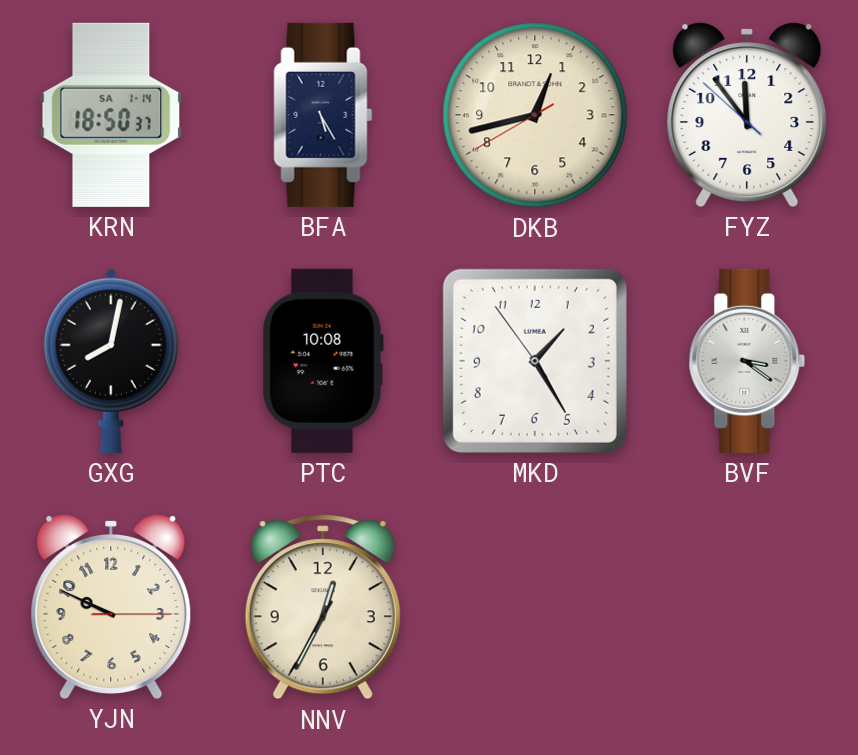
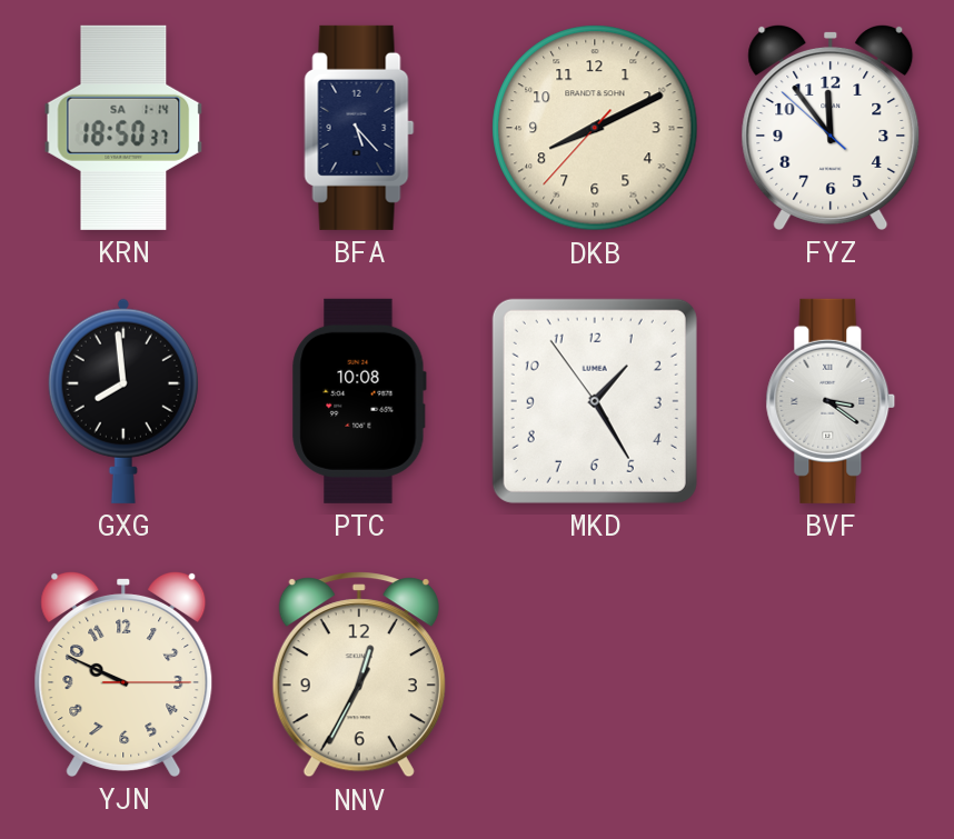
BFA: 5:25 -> 5:23 (359, 128)
DKB: 12:42 -> 8:10 (595, 128)
GXG: 8:02 -> 7:59 (123, 401)
